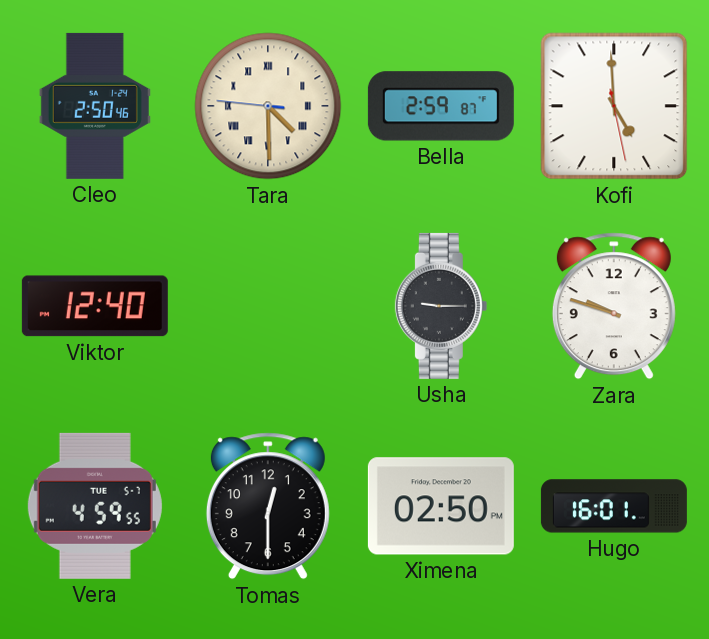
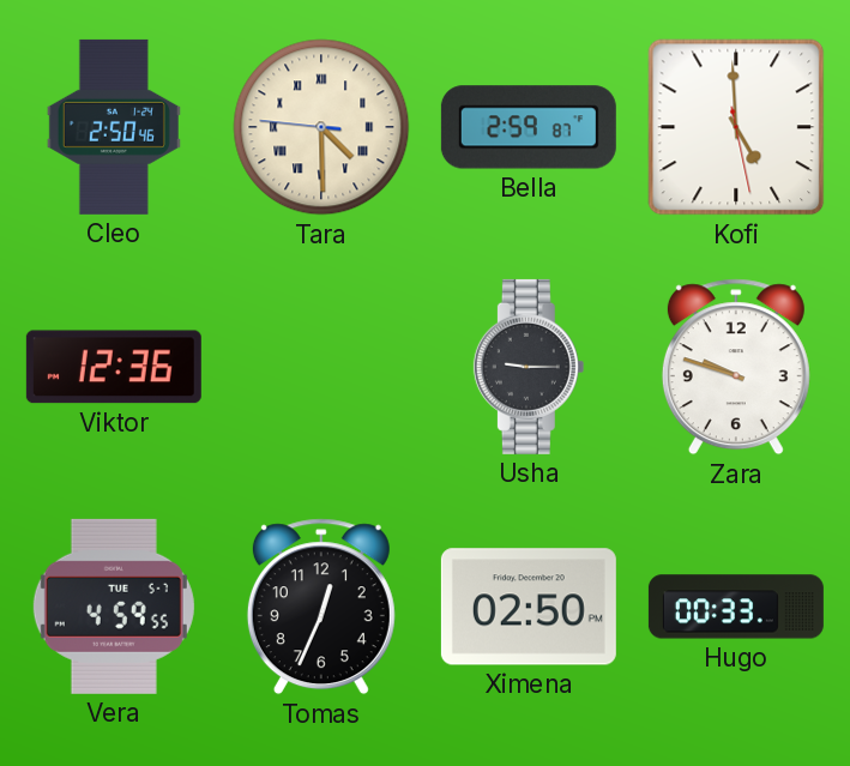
Viktor: 12:40 -> 12:36 (114, 367)
Tomas: 12:30 -> 12:34 (321, 607)
Hugo: 16:01 -> 00:33 (736, 607)
